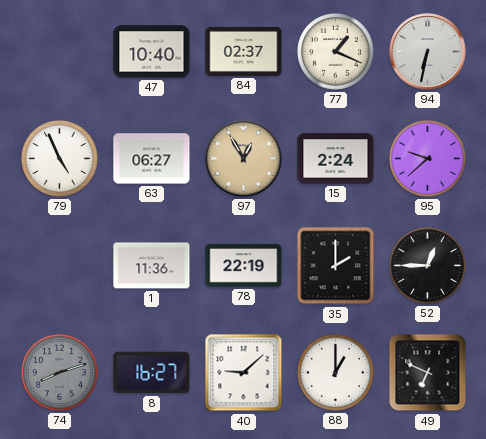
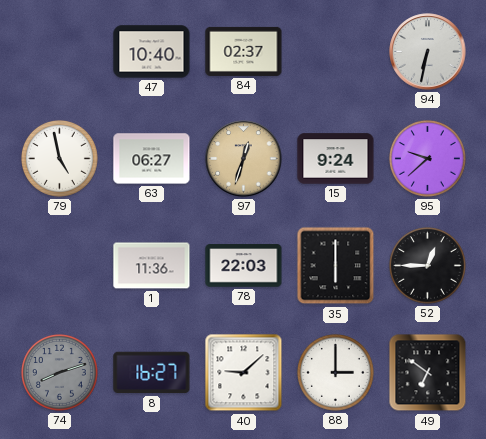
77: 1:19 -> none (335, 51)
79: 4:56 -> 4:58 (59, 158)
97: 12:55 -> 12:33 (244, 159)
15: 2:24 -> 9:24 (336, 159)
78: 22:19 -> 22:03 (244, 266)
35: 2:00 -> 6:00 (336, 266)
88: 1:00 -> 3:00 (335, 372)
49: 6:49 -> 6:51 (428, 373)
